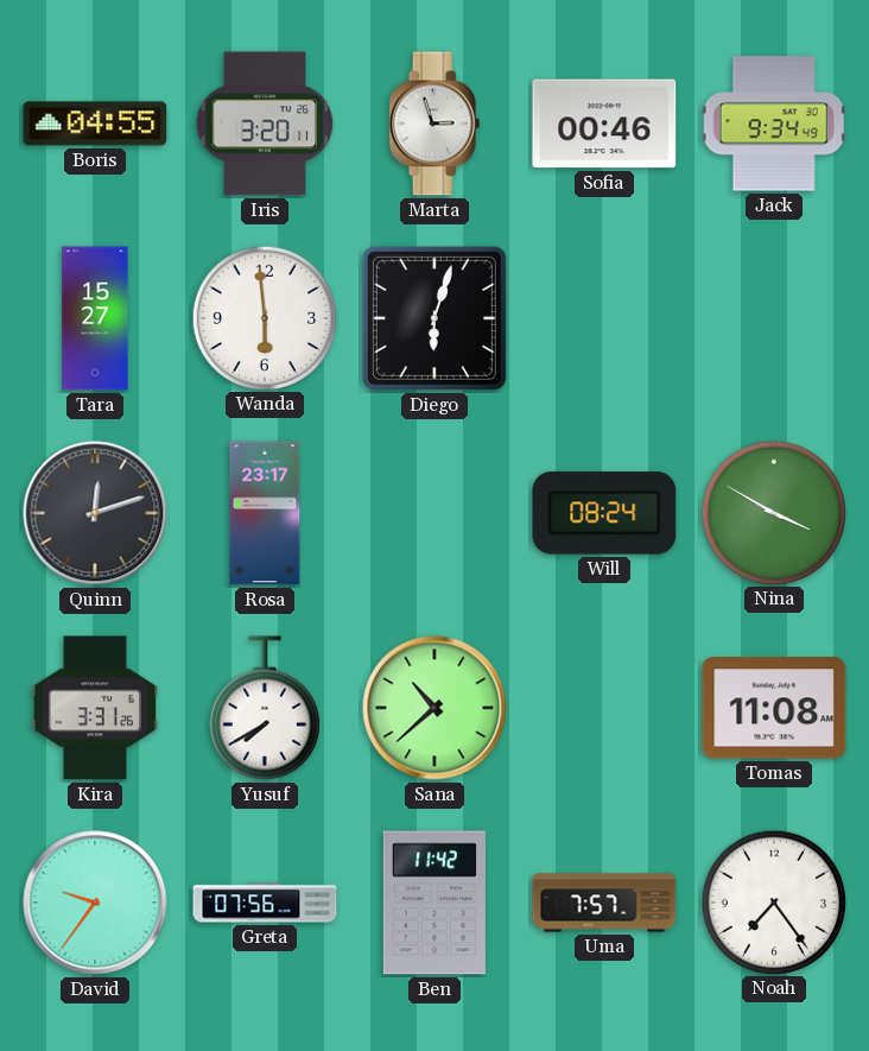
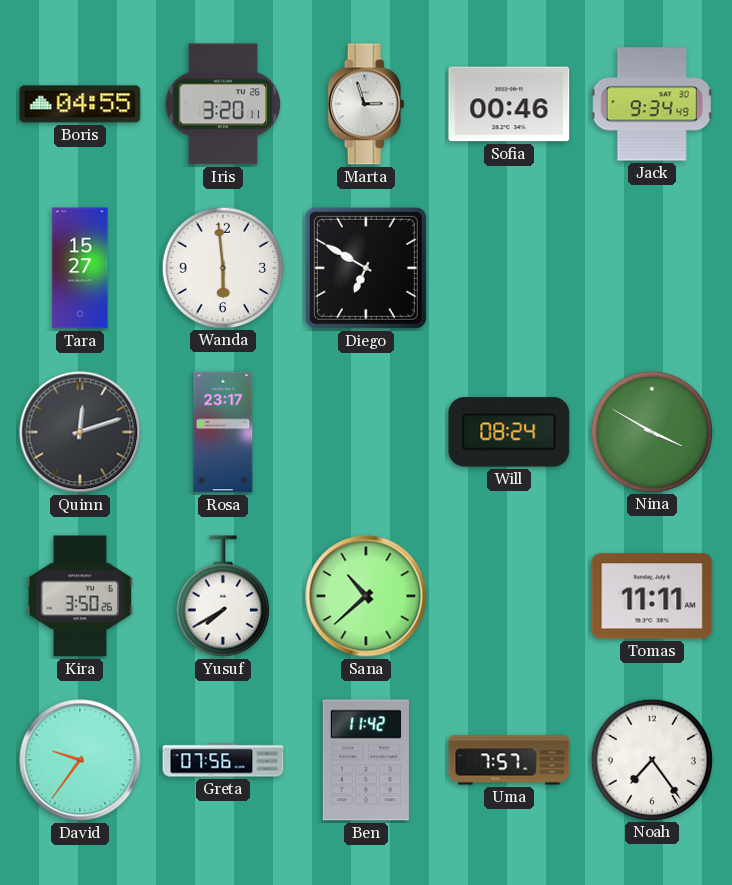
Diego: 6:03 -> 6:50 (366, 268)
Kira: 3:31 -> 3:50 (80, 596)
Tomas: 11:08 -> 11:11 (652, 596)
